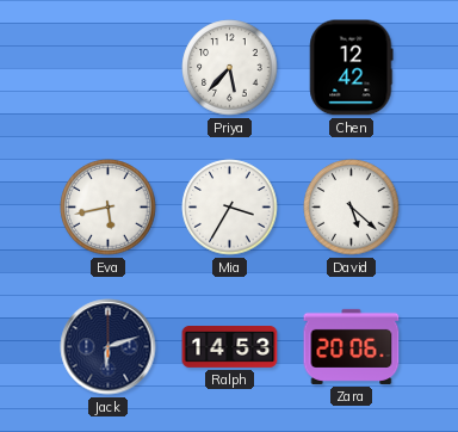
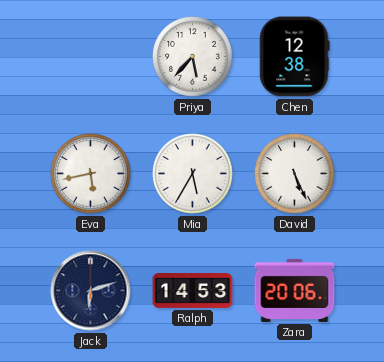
Chen: 12:42 -> 12:38 (295, 57)
Mia: 3:35 -> 5:35 (193, 174)
David: 5:22 -> 5:26 (295, 174)
